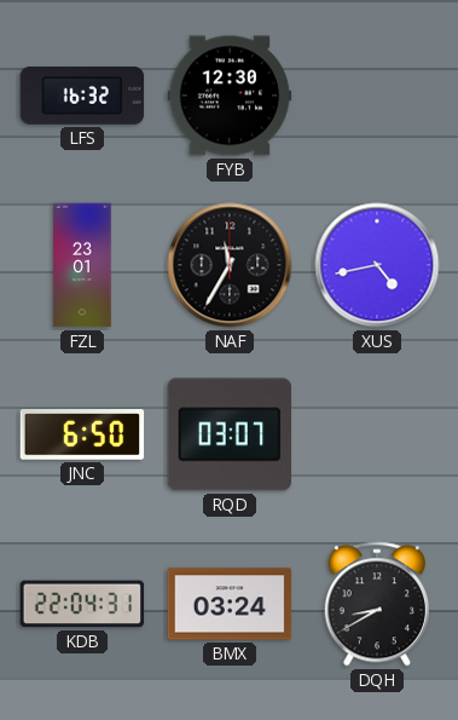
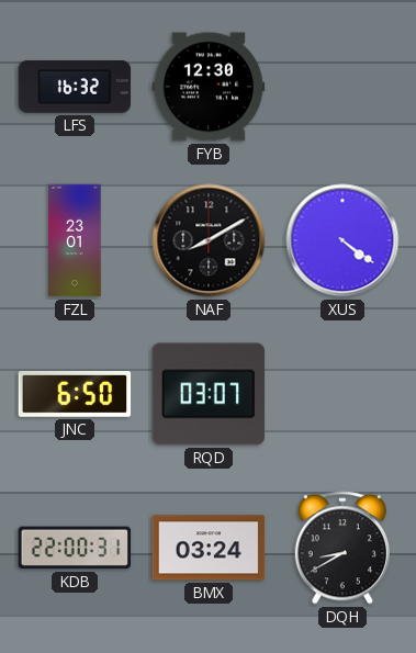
NAF: 11:35 -> 8:10 (209, 240)
XUS: 4:43 -> 4:21 (342, 240)
KDB: 22:04 -> 22:00 (75, 548)
